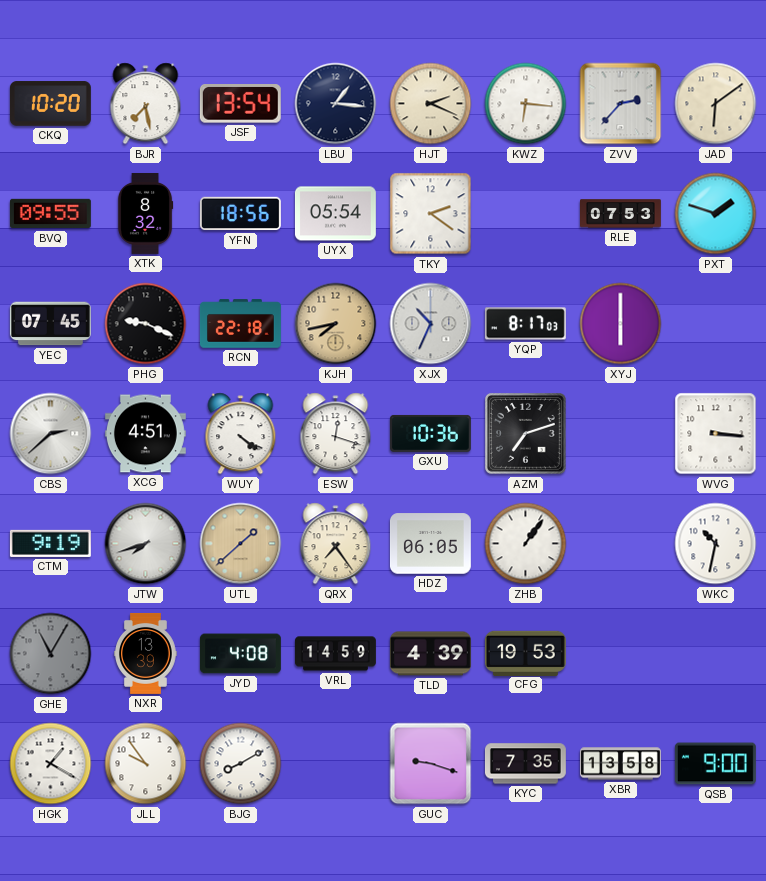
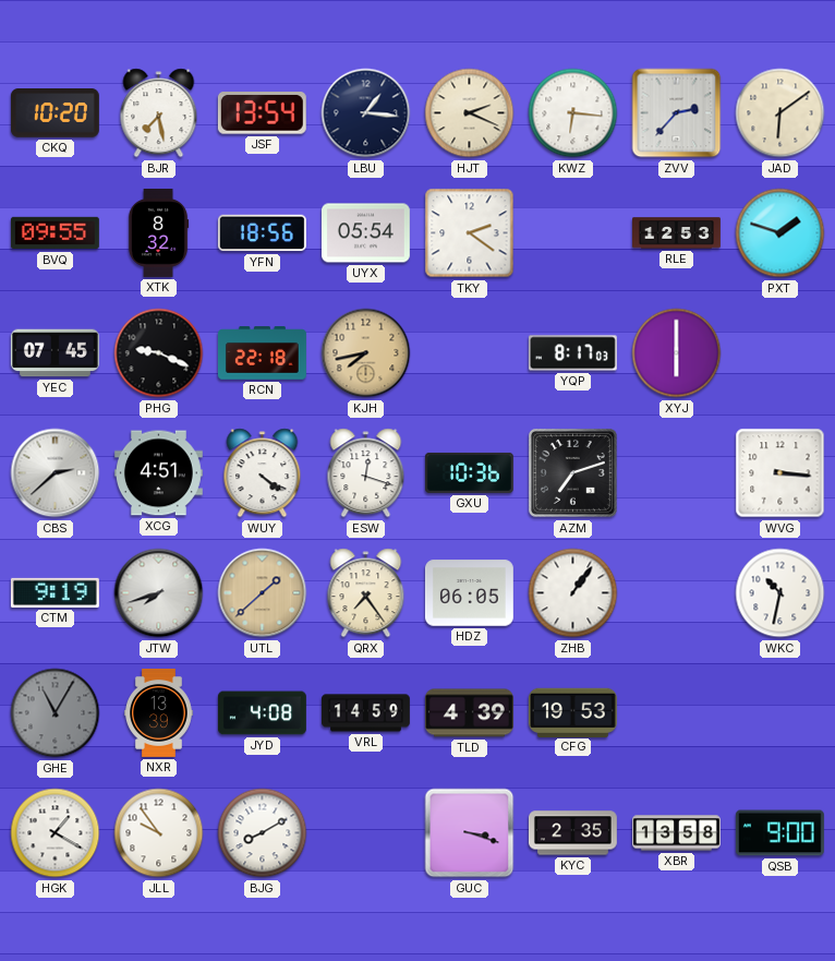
RLE: 07:53 -> 12:53 (677, 233)
XJX: 10:34 -> none (431, 324)
GUC: 9:18 -> 3:18 (470, 833)
KYC: 7:35 -> 2:35 (572, 833)
